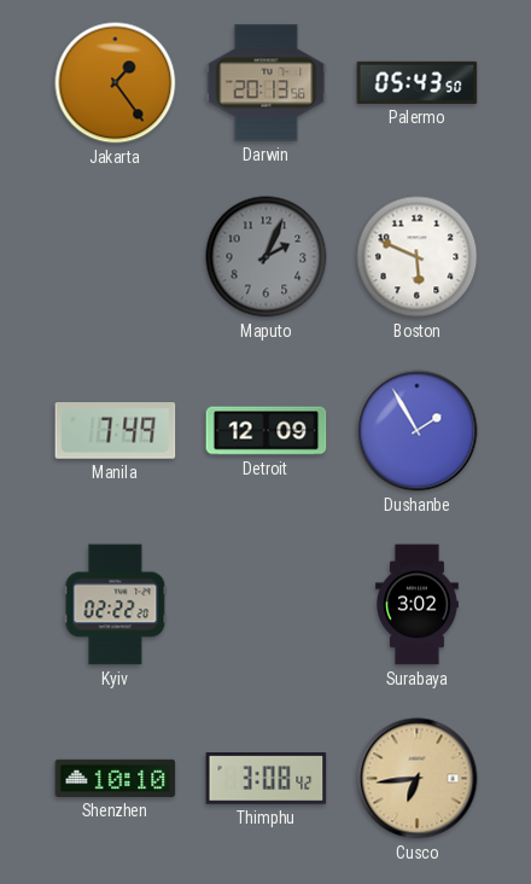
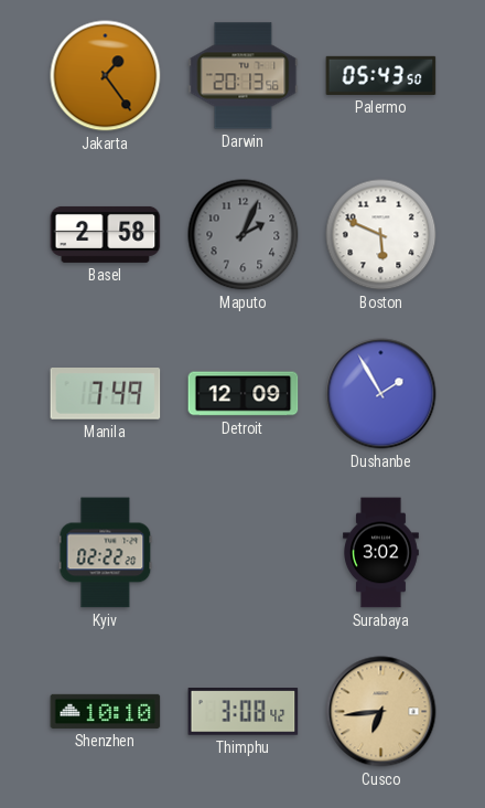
Basel: none -> 2:58 (106, 234)
